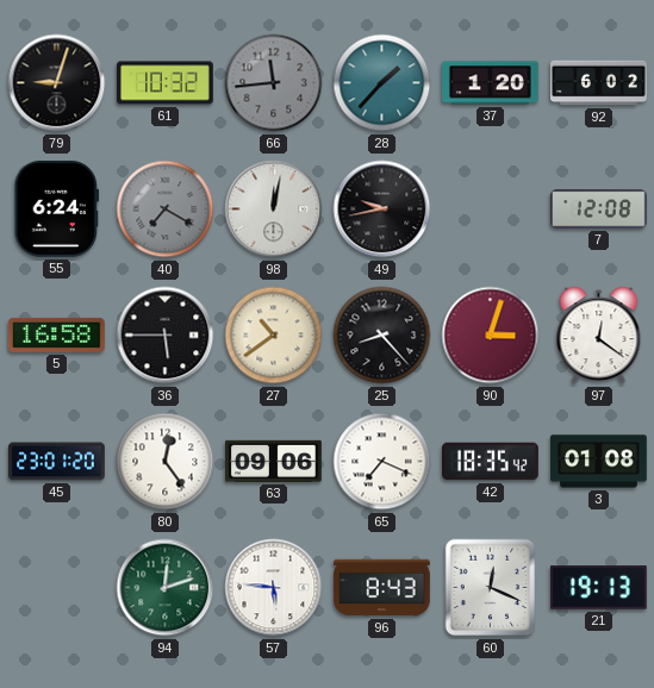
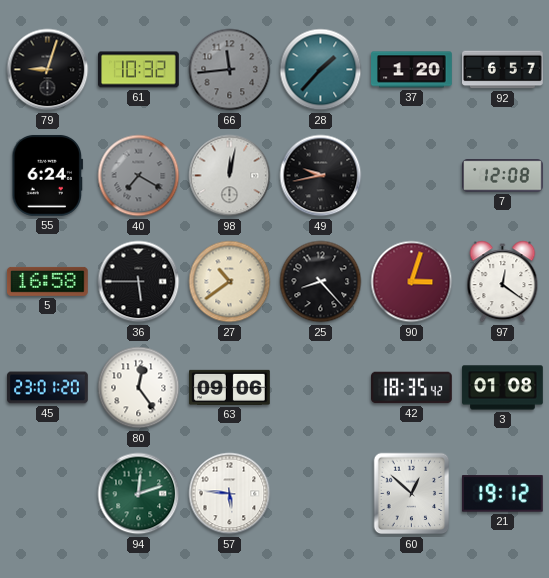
92: 6:02 -> 6:57 (503, 70)
65: 7:19 -> none (382, 462)
96: 8:43 -> none (382, 588)
60: 12:19 -> 12:52 (412, 494)
21: 19:13 -> 19:12 (502, 494)
